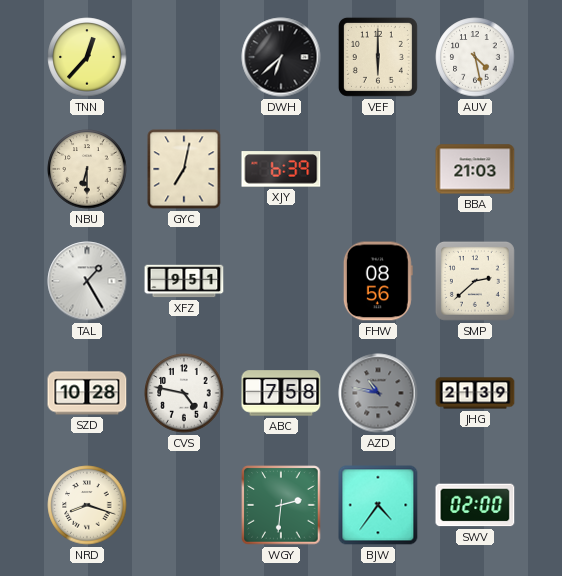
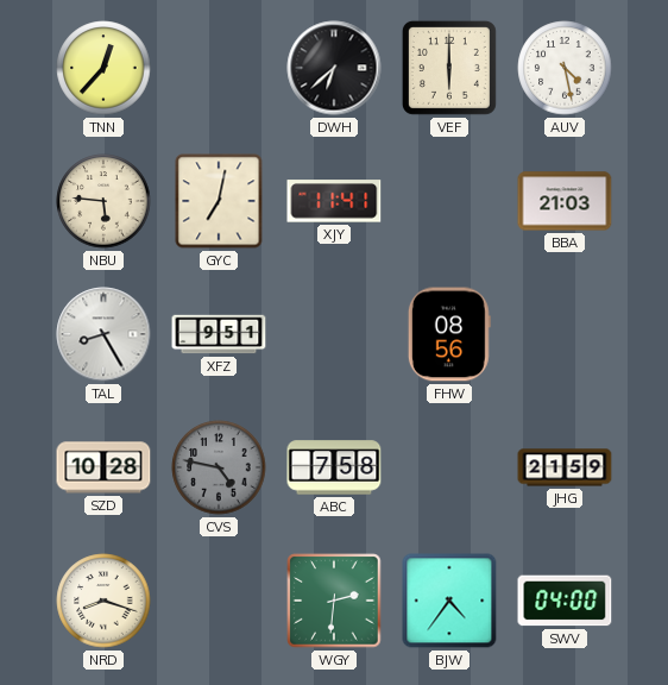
NBU: 6:30 -> 5:46 (103, 201)
XJY: 6:39 -> 11:41 (334, 201)
TAL: 1:25 -> 8:25 (103, 334)
SMP: 2:38 -> none (475, 281)
CVS dial: white -> grey (219, 467)
AZD: 10:47 -> none (378, 393)
JHG: 21:39 -> 21:59 (565, 467)
SWV: 02:00 -> 04:00 (565, 601)
